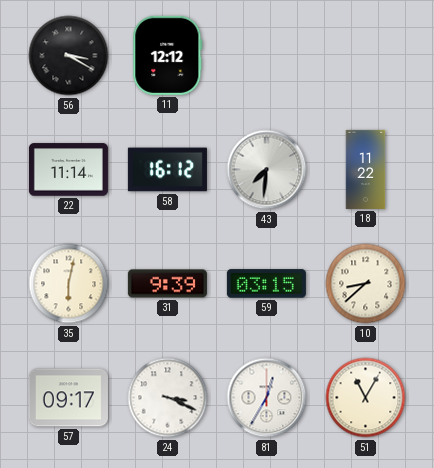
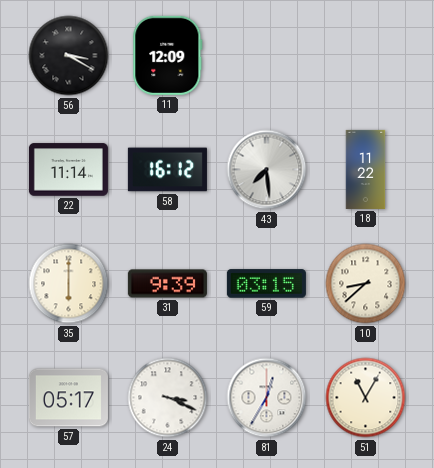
11: 12:12 -> 12:09 (168, 55)
43: 7:31 -> 7:29 (267, 170)
35: 6:02 -> 6:00 (69, 284)
57: 09:17 -> 05:17 (68, 398)
